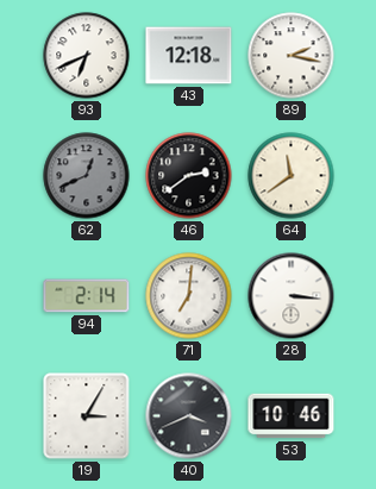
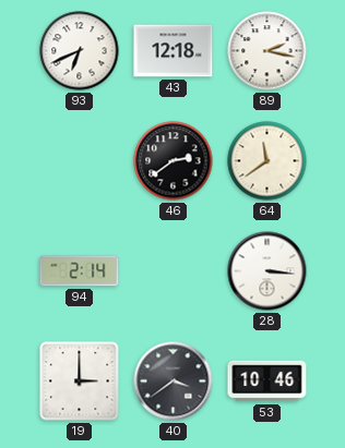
62: 12:41 -> none (87, 176)
71: 7:01 -> none (189, 296)
19: 3:05 -> 3:00 (80, 382)
40: 3:41 -> 3:39 (174, 382)
